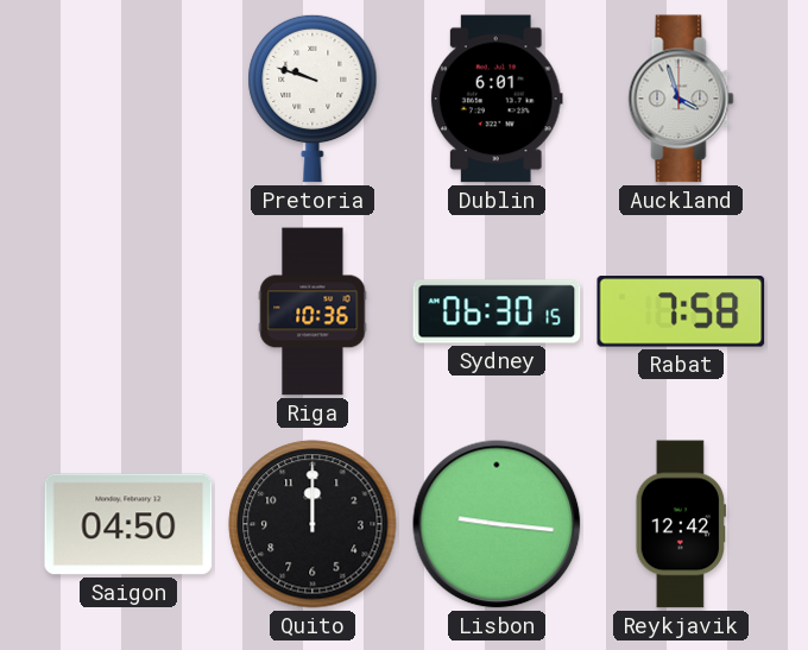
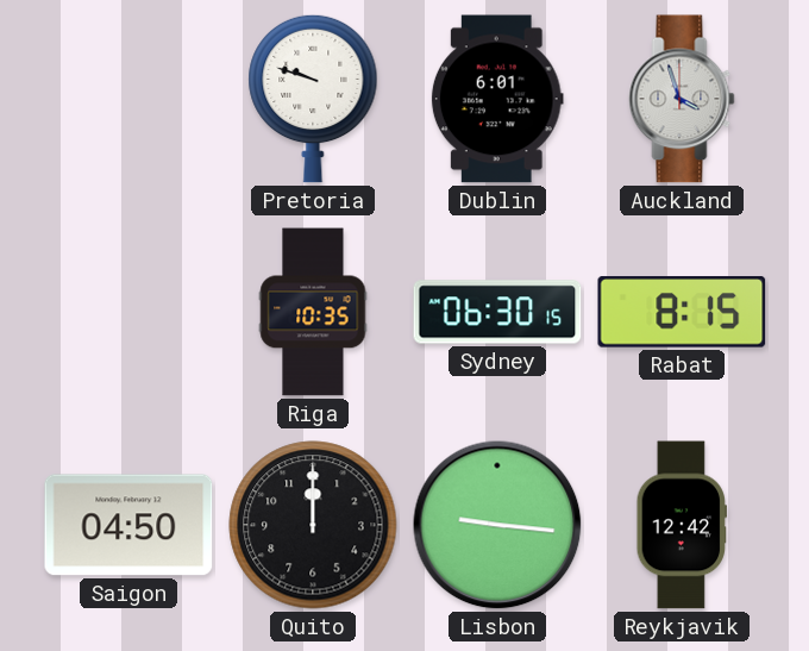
Riga: 10:36 -> 10:35 (313, 312)
Rabat: 7:58 -> 8:15 (682, 312)
